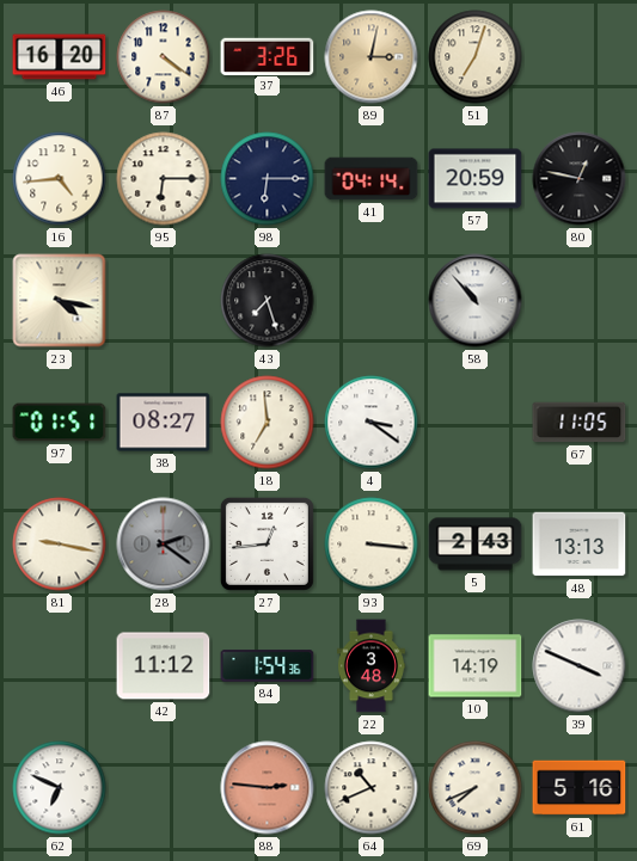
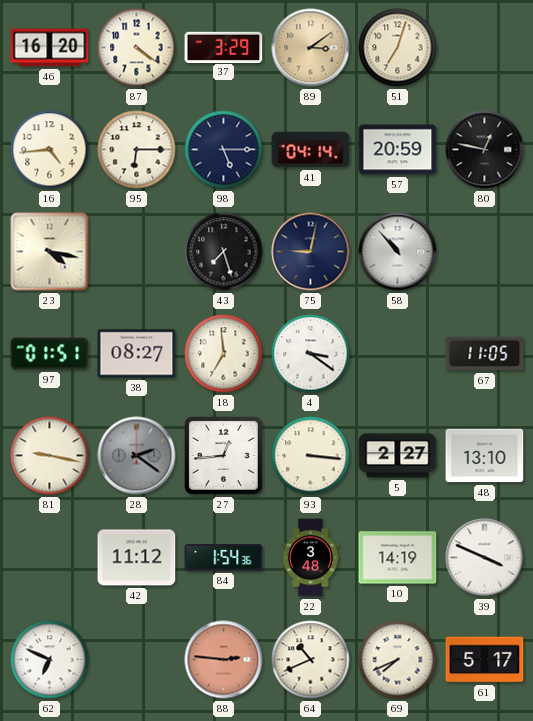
37: 3:26 -> 3:29 (224, 47)
89: 3:02 -> 3:09 (311, 48)
98: 6:15 -> 5:15 (224, 150)
75: none -> 9:02 (311, 252)
5: 2:43 -> 2:27 (398, 456)
48: 13:13 -> 13:10 (485, 456)
61: 5:16 -> 5:17 (485, 660)
